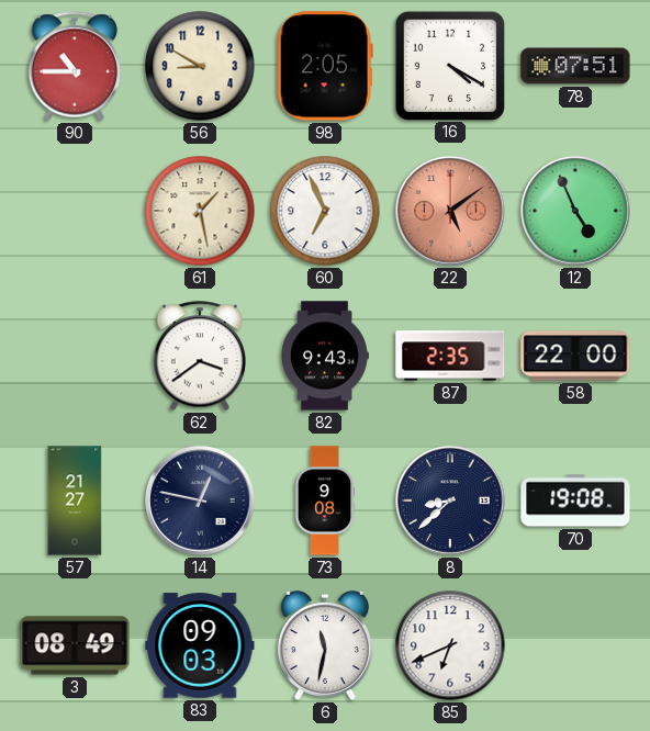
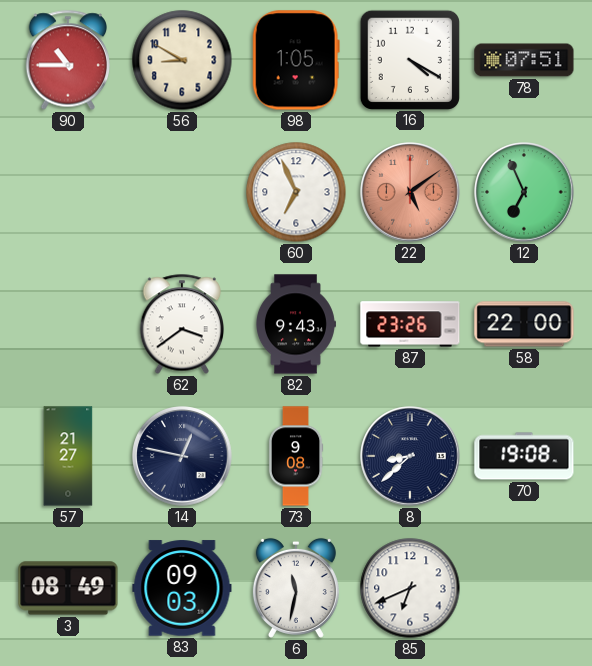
98: 2:05 -> 1:05 (296, 60)
61: 1:28 -> none (200, 211)
12: 4:56 -> 6:56 (524, 192)
87: 2:35 -> 23:26 (410, 324)
